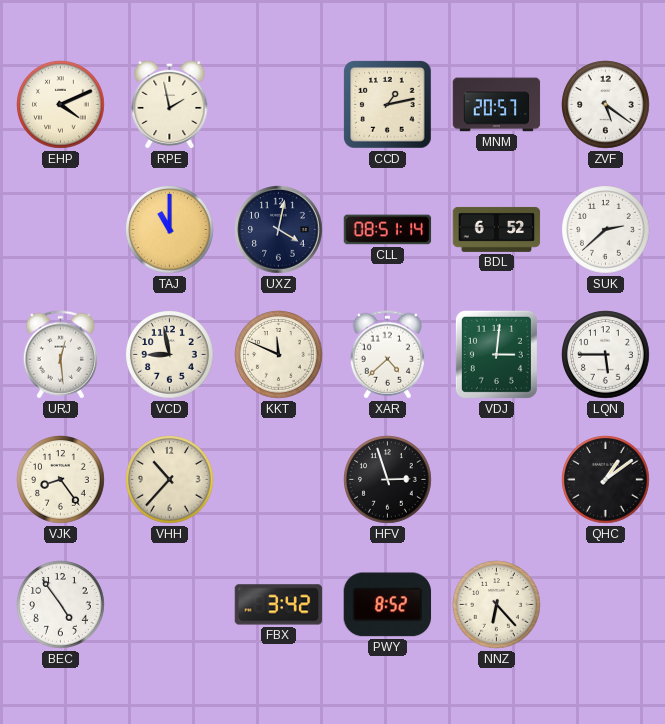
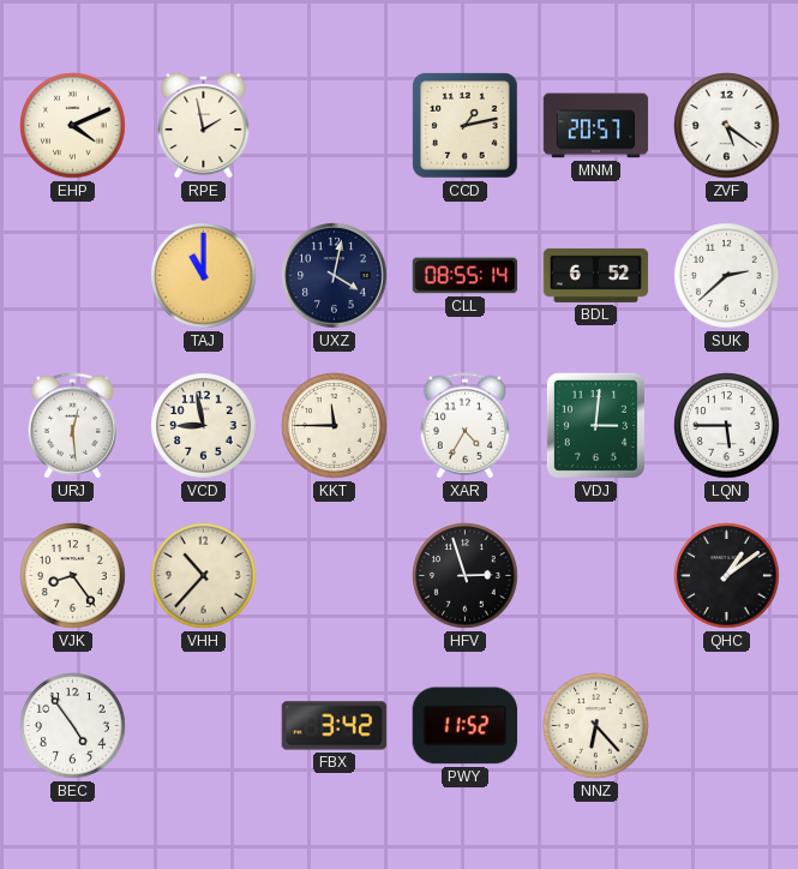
CLL: 08:51 -> 08:55 (466, 276)
KKT: 11:49 -> 11:45 (335, 426)
XAR: 4:38 -> 4:35 (464, 426)
PWY: 8:52 -> 11:52 (466, 726)
